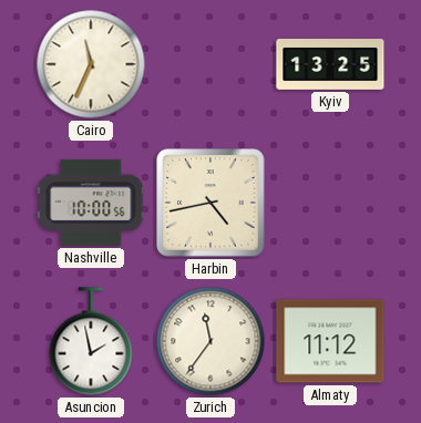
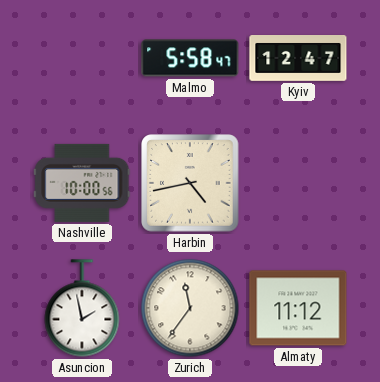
Cairo: 11:34 -> none (91, 64)
Malmo: none -> 5:58 (190, 58)
Kyiv: 13:25 -> 12:47 (298, 59)
